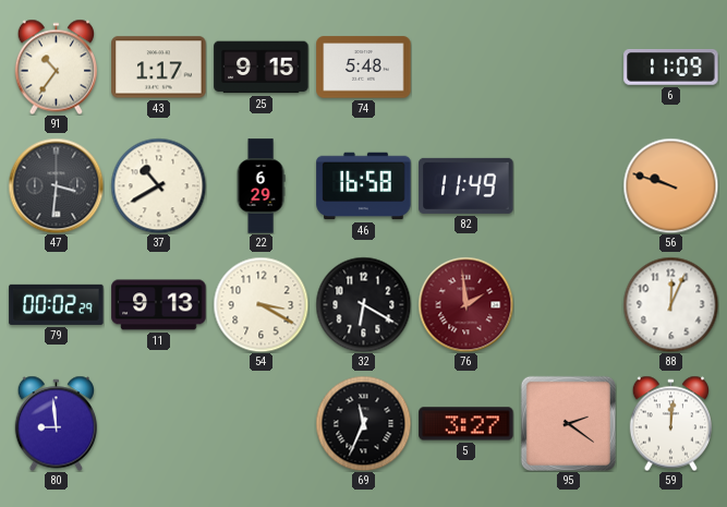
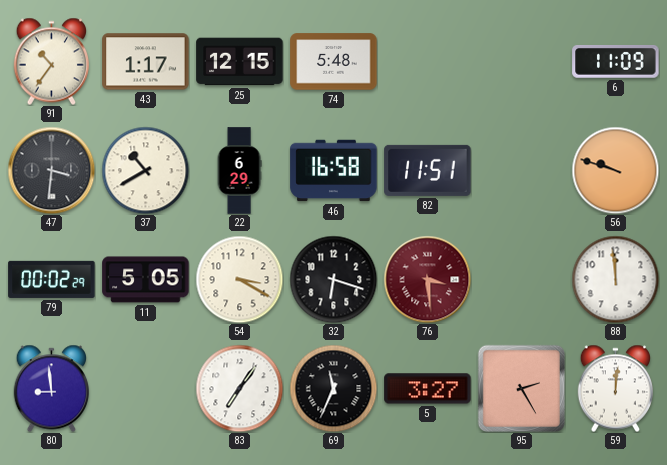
25: 9:15 -> 12:15 (240, 62)
82: 11:49 -> 11:51 (428, 170)
11: 9:13 -> 5:05 (146, 280)
32: 6:20 -> 6:18 (333, 279)
76: 1:59 -> 3:29 (427, 279)
88: 12:04 -> 11:59 (615, 279)
83: none -> 7:06 (239, 388)
95: 2:21 -> 2:25 (521, 388)
